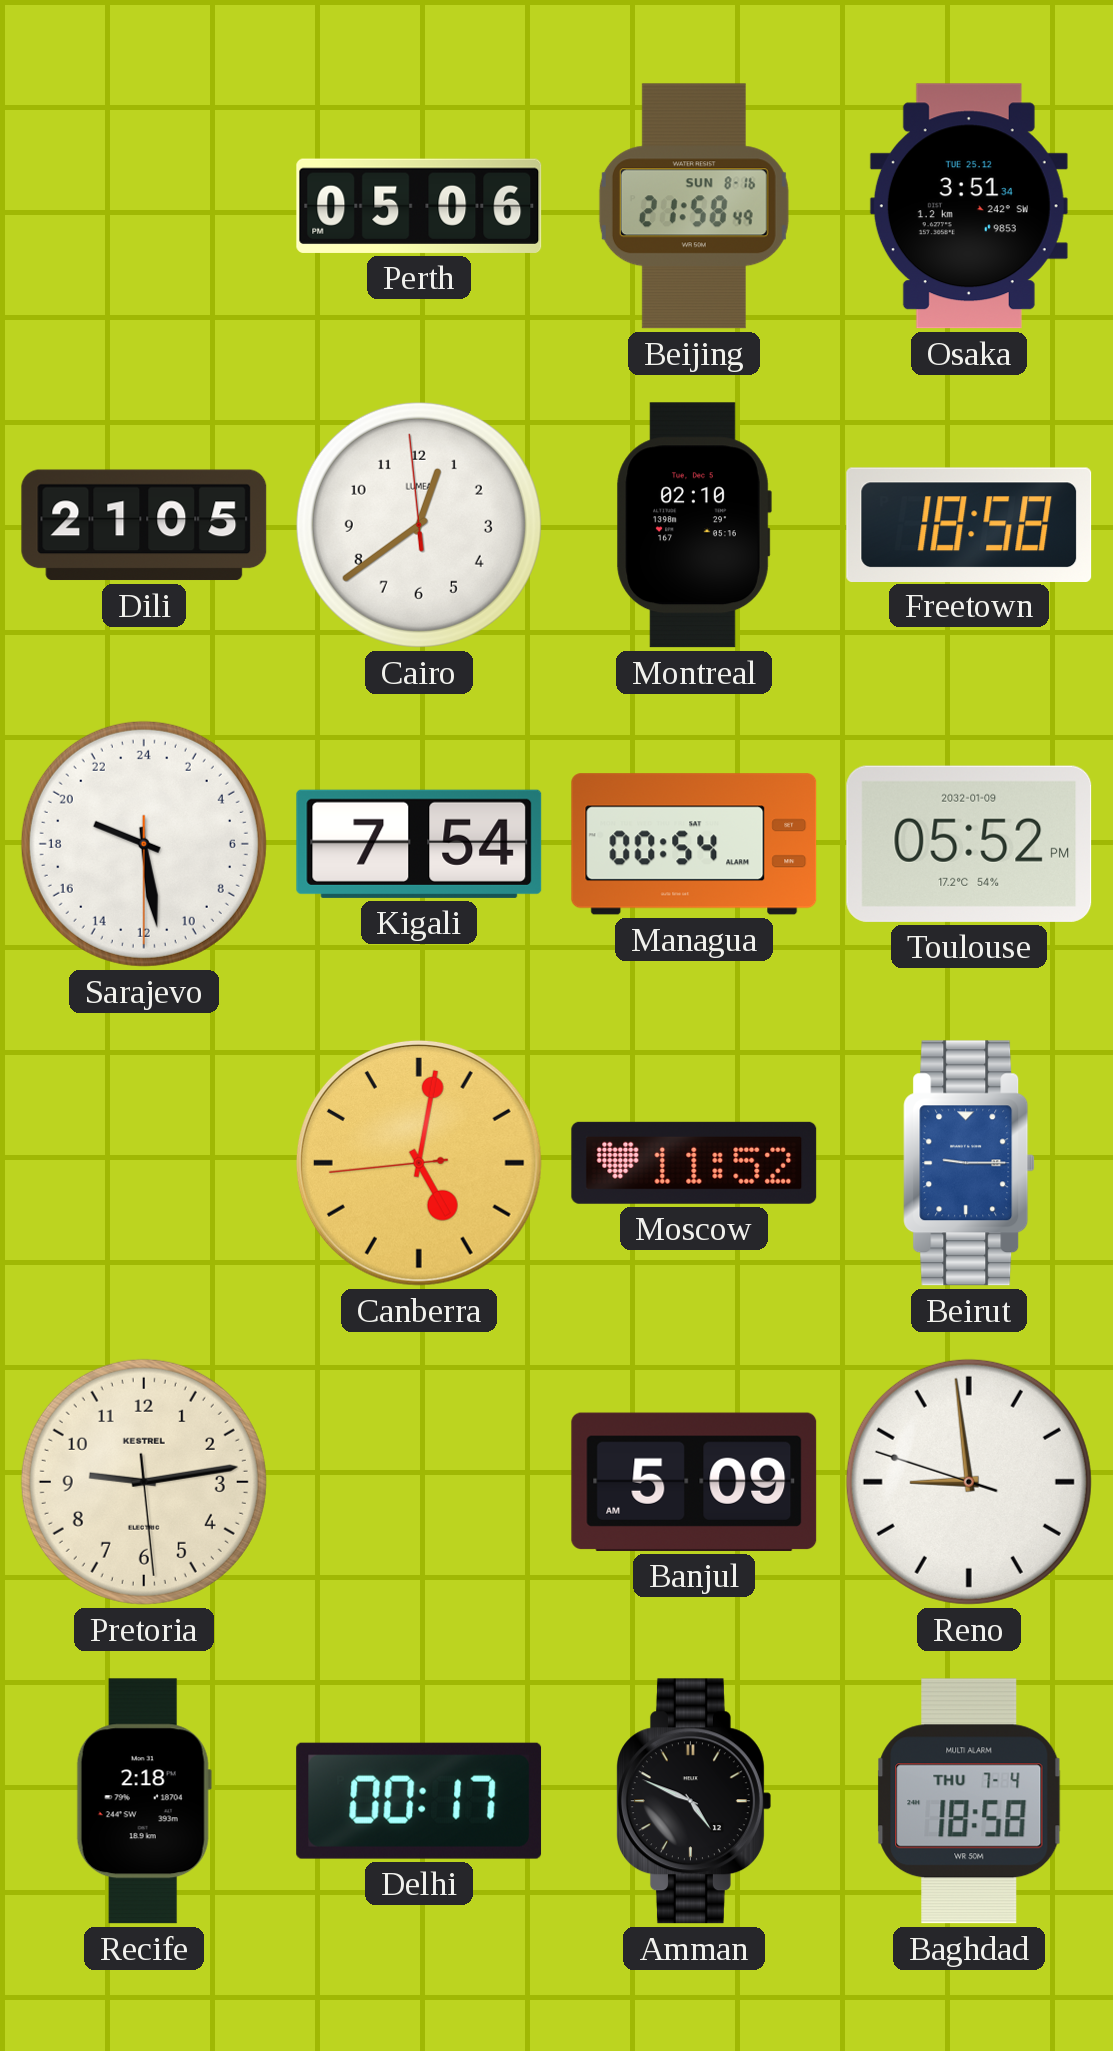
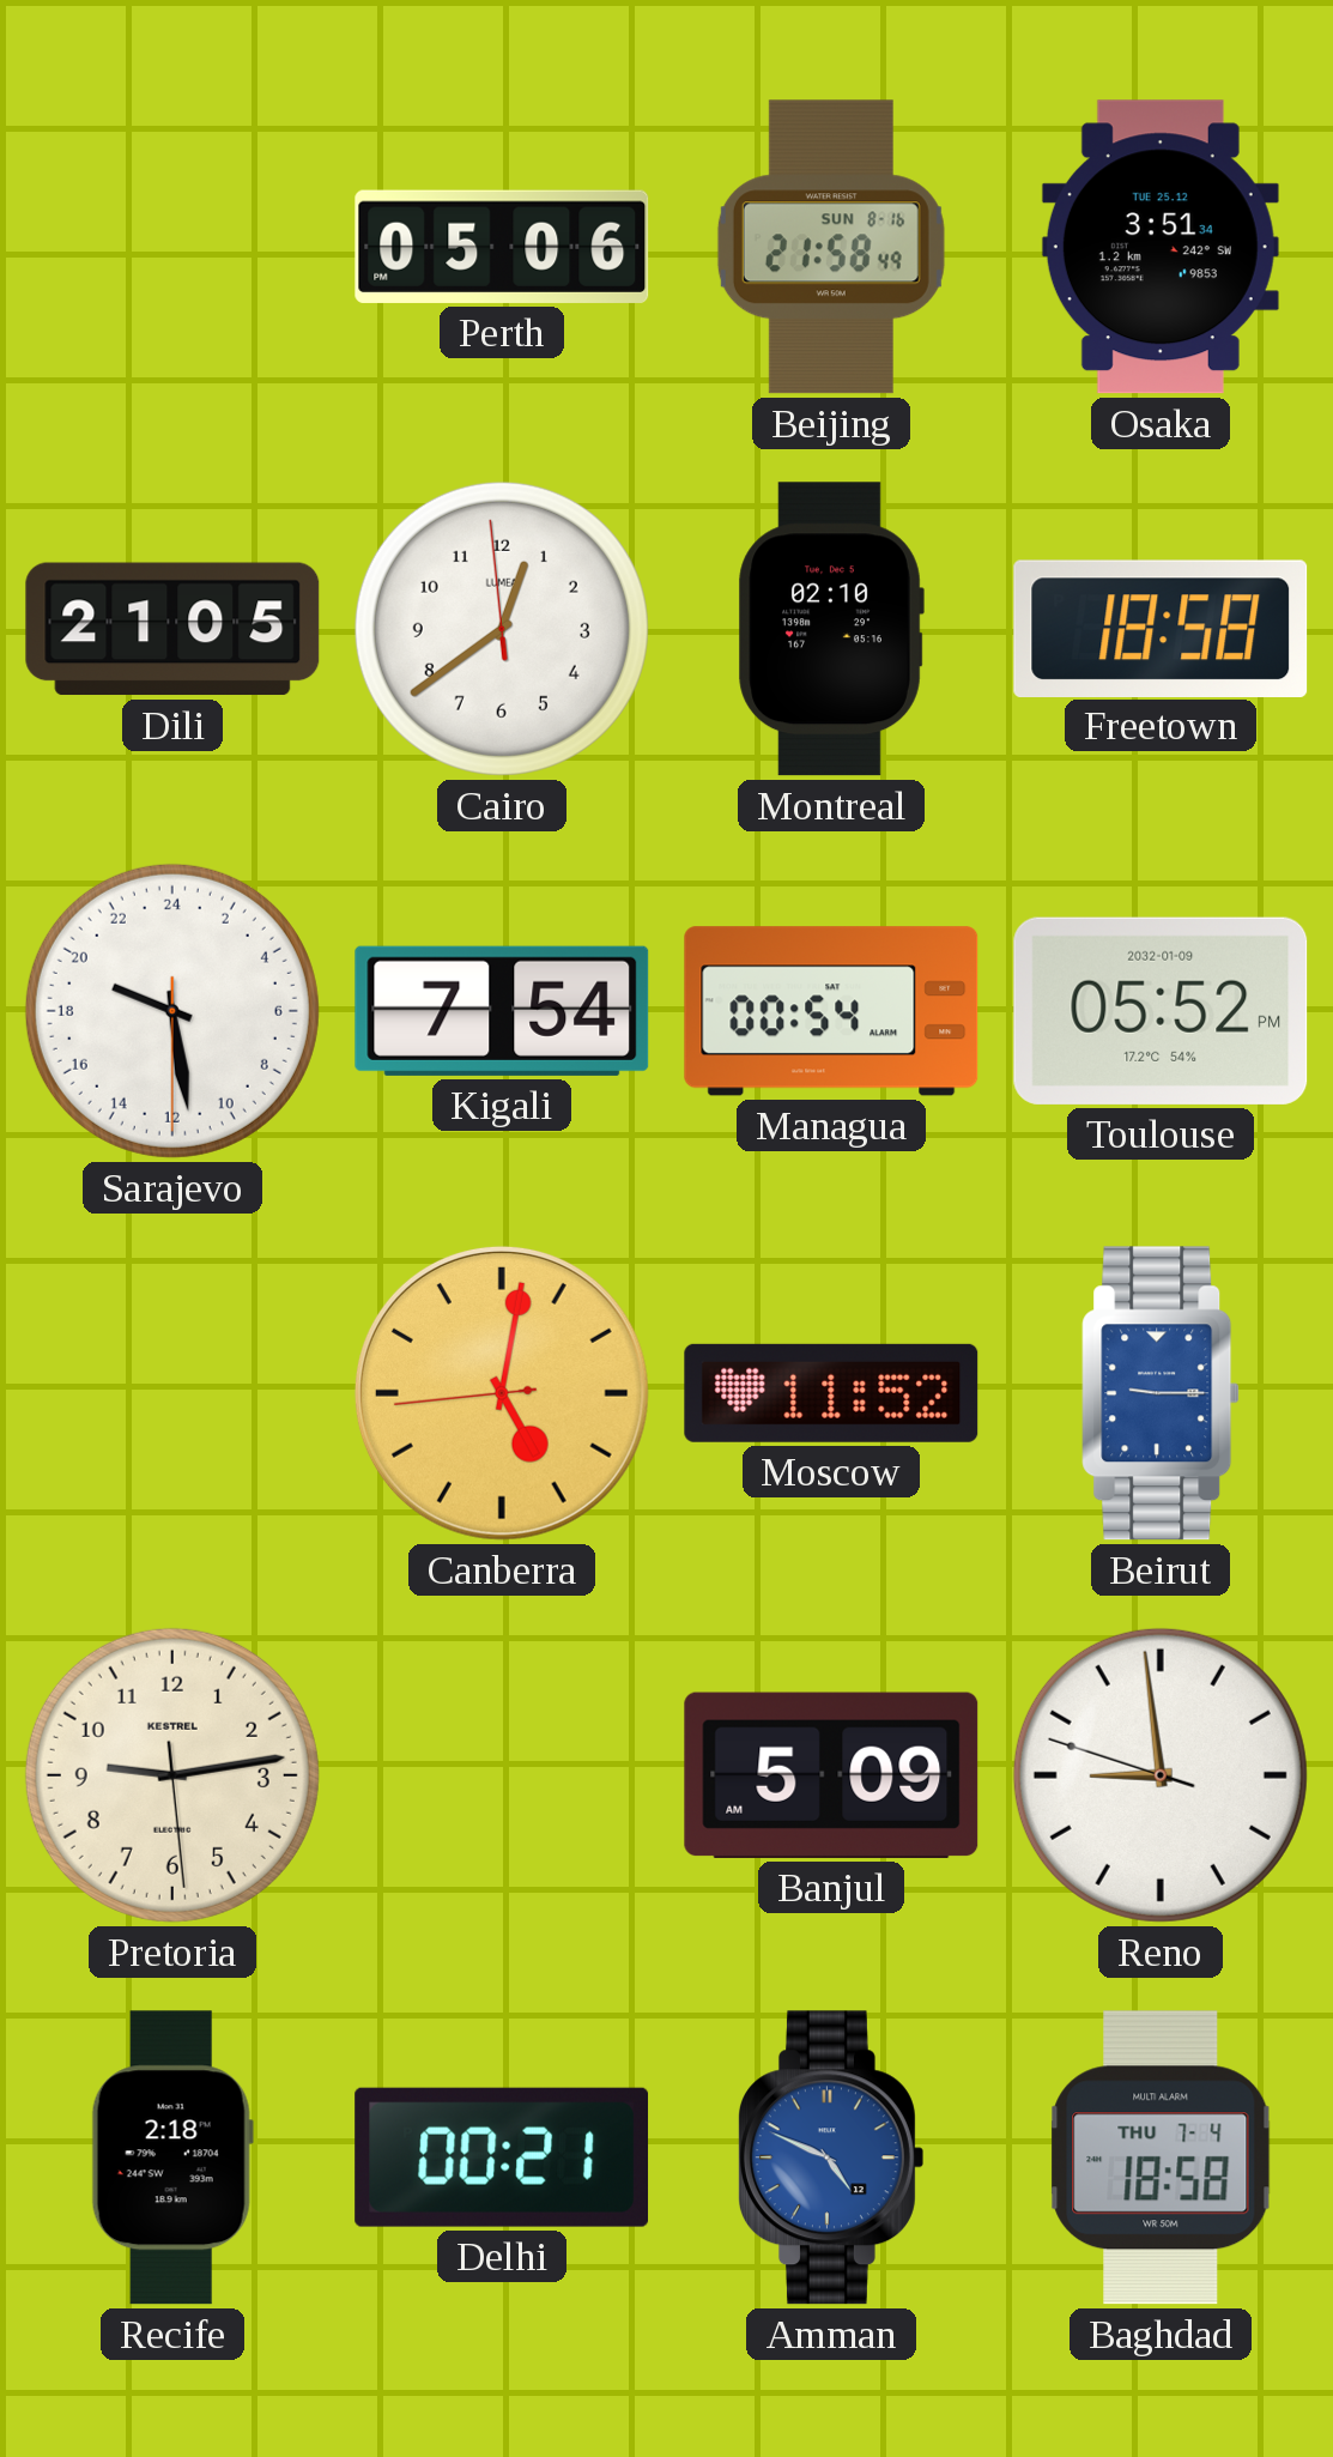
Delhi: 00:17 -> 00:21 (502, 2158)
Amman dial: black -> blue (830, 2158)
